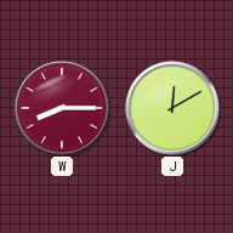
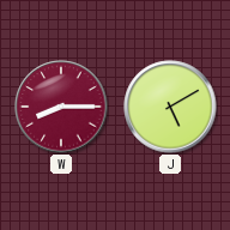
J: 12:10 -> 5:10 (170, 107)
